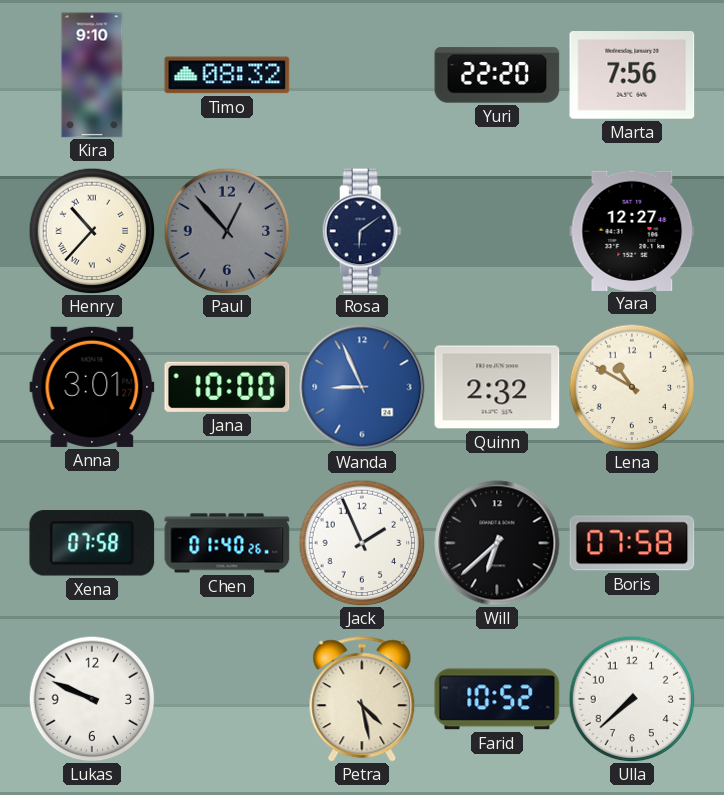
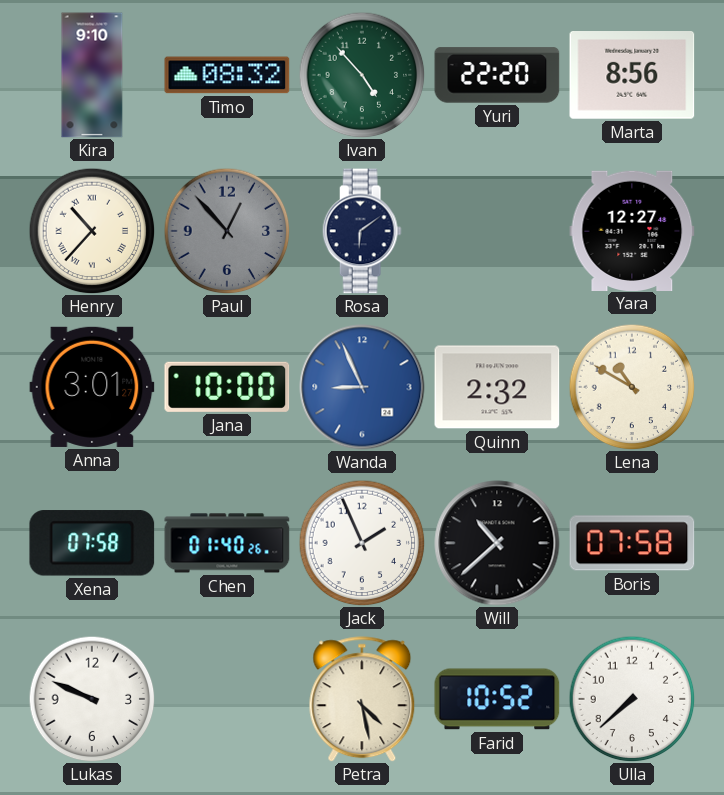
Ivan: none -> 4:53 (362, 75)
Marta: 7:56 -> 8:56 (632, 76)
Will: 6:38 -> 10:38 (497, 543)
